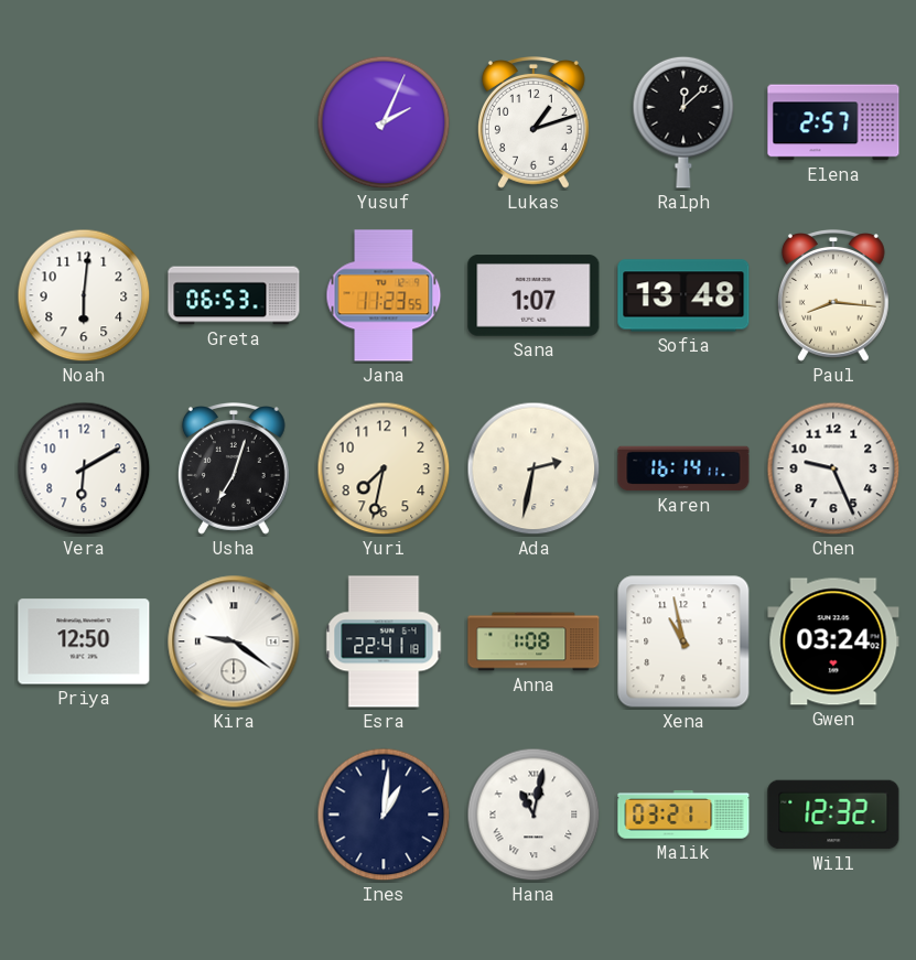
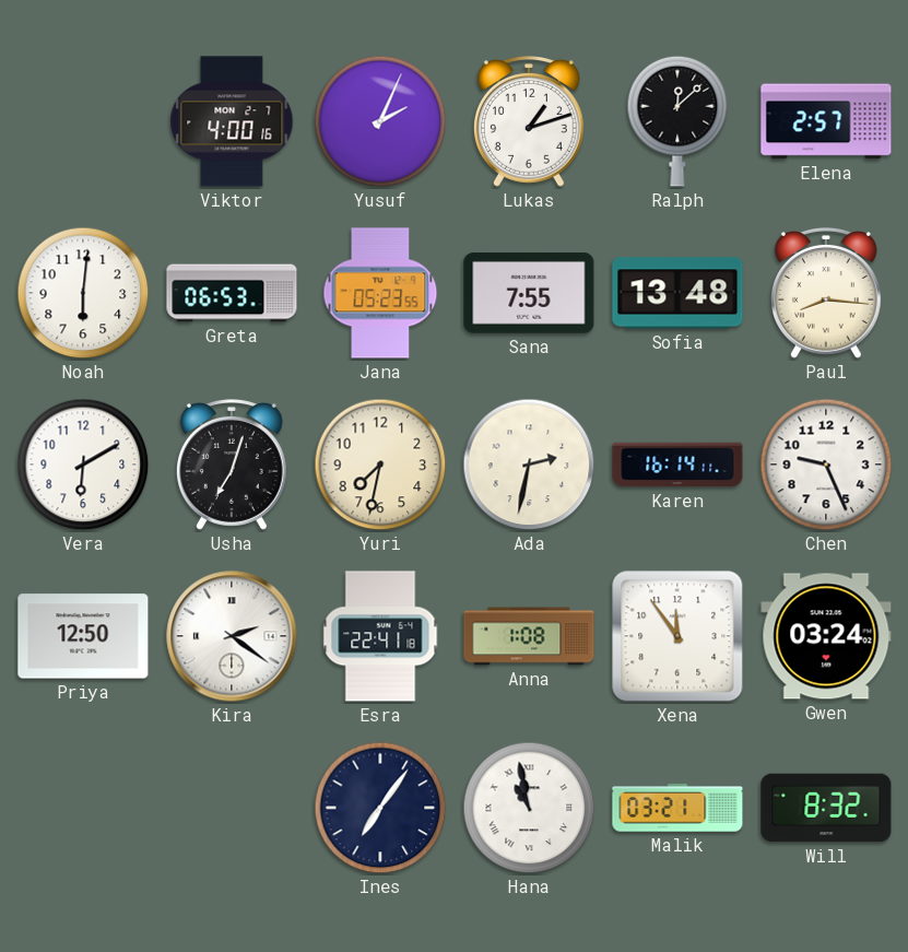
Viktor: none -> 4:00 (232, 121)
Jana: 11:23 -> 05:23 (380, 293)
Sana: 1:07 -> 7:55 (529, 293)
Kira: 9:21 -> 2:21 (232, 636)
Xena: 10:58 -> 11:54 (677, 636)
Ines: 1:01 -> 7:06 (380, 808)
Hana: 11:02 -> 10:58 (529, 808)
Will: 12:32 -> 8:32 (826, 808)
